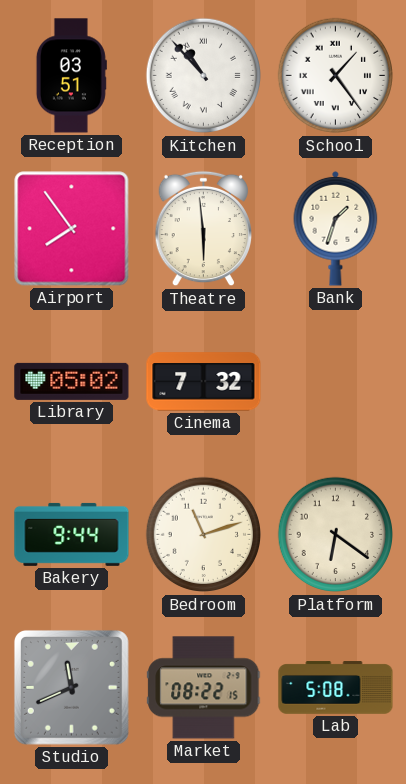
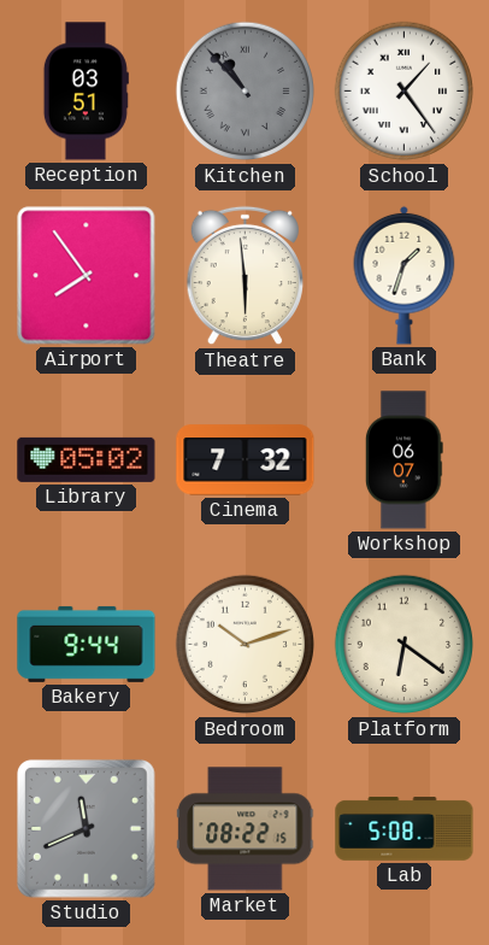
Kitchen dial: white -> grey (246, 92)
Workshop: none -> 06:07 (405, 460)
Bedroom: 11:12 -> 10:12 (246, 645)
